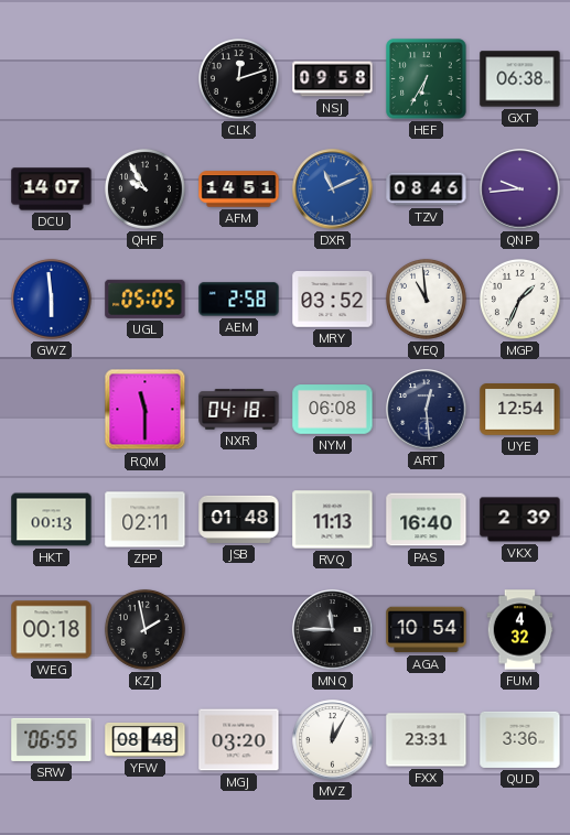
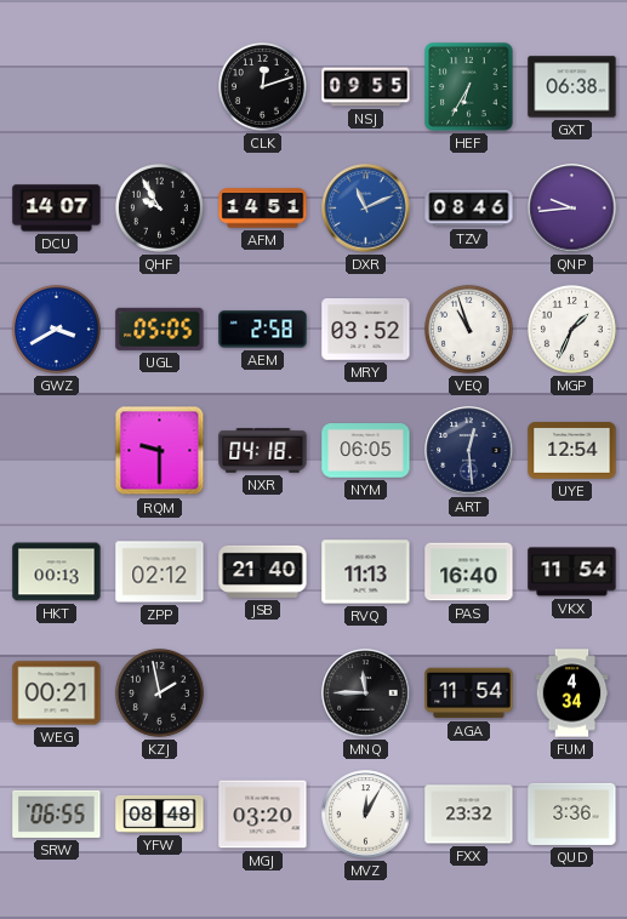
NSJ: 09:58 -> 09:55 (366, 87)
GWZ: 5:59 -> 3:40 (56, 329)
VEQ: 10:59 -> 10:57 (468, 329)
RQM: 11:30 -> 9:30 (160, 451)
NYM: 06:08 -> 06:05 (366, 451)
ZPP: 02:11 -> 02:12 (160, 572)
JSB: 01:48 -> 21:40 (263, 571)
VKX: 2:39 -> 11:54 (572, 572)
WEG: 00:18 -> 00:21 (57, 693)
AGA: 10:54 -> 11:54 (469, 693)
FUM: 4:32 -> 4:34 (572, 693)
FXX: 23:31 -> 23:32 (469, 815)
